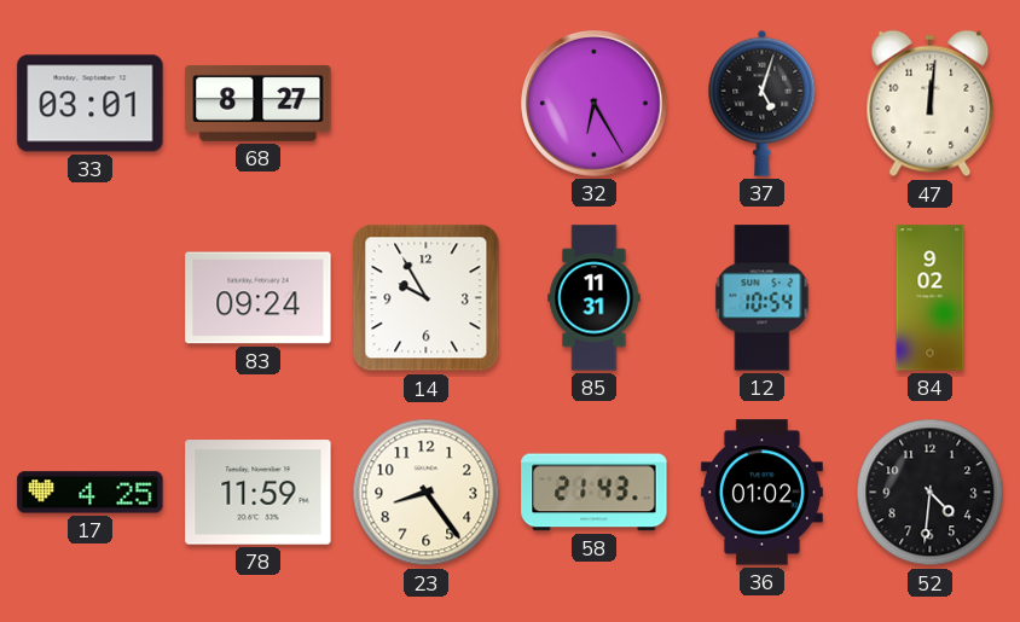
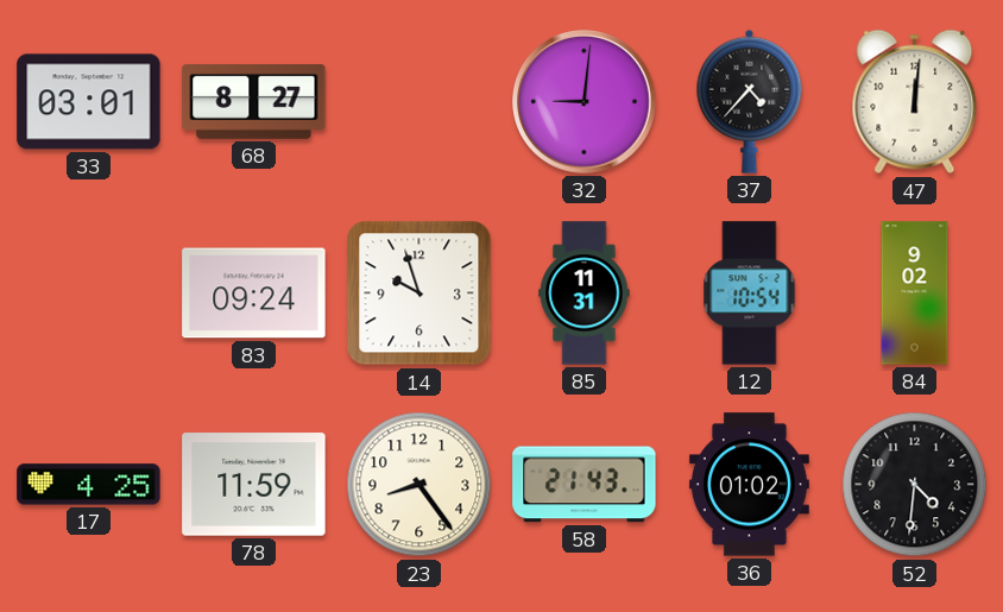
32: 6:25 -> 9:01 (585, 102)
37: 5:03 -> 4:37 (750, 101)
14: 9:55 -> 9:57 (420, 294)
